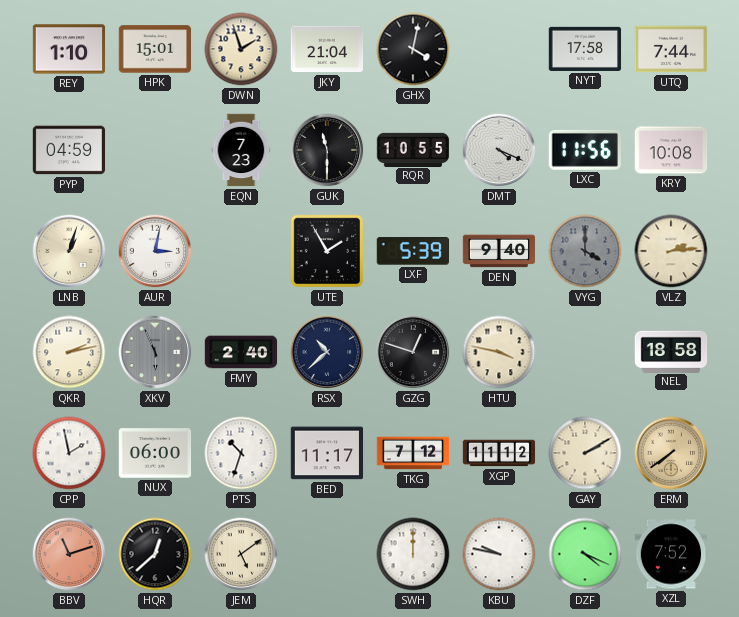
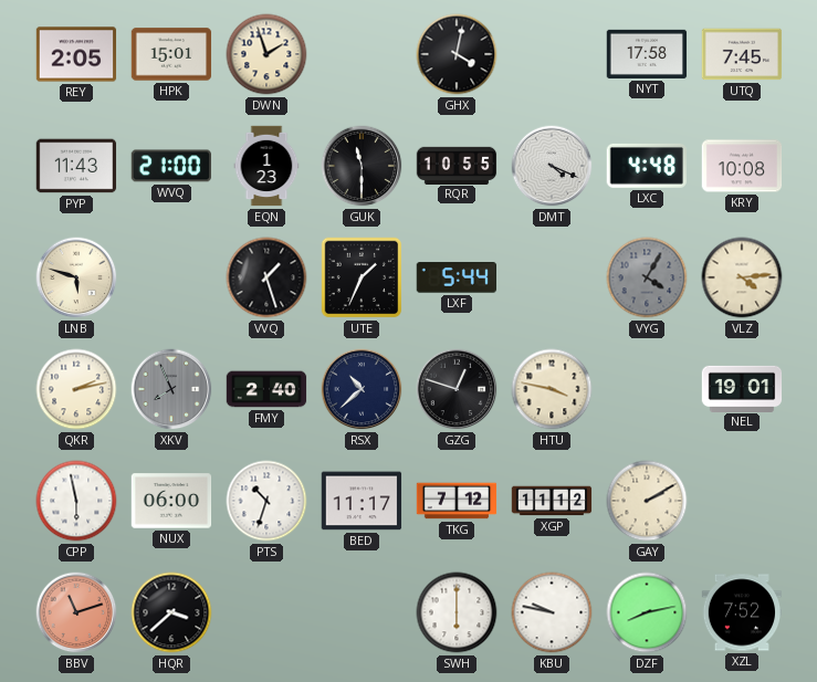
REY: 1:10 -> 2:05 (76, 54)
JKY: 21:04 -> none (327, 49)
UTQ: 7:44 -> 7:45 (742, 54)
PYP: 04:59 -> 11:43 (76, 166)
WVQ: none -> 21:00 (170, 166)
EQN: 7:23 -> 1:23 (266, 166)
LXC: 11:56 -> 4:48 (647, 166)
LNB: 1:03 -> 5:48 (76, 277)
AUR: 3:02 -> none (155, 251)
VVQ: none -> 1:27 (266, 277)
UTE: 1:55 -> 1:34 (362, 277)
LXF: 5:39 -> 5:44 (455, 277)
DEN: 9:40 -> none (499, 251)
VYG: 4:00 -> 4:05 (647, 277)
VLZ: 2:14 -> 4:14 (742, 277)
XKV: 5:56 -> 7:56 (171, 389)
NEL: 18:58 -> 19:01 (742, 388)
CPP: 1:58 -> 5:58 (76, 501)
ERM: 7:39 -> none (671, 453)
HQR: 12:38 -> 3:38 (171, 612)
JEM: 5:09 -> none (241, 554)
SWH: 12:00 -> 6:00 (457, 612)
DZF: 4:19 -> 8:13 (647, 612)
